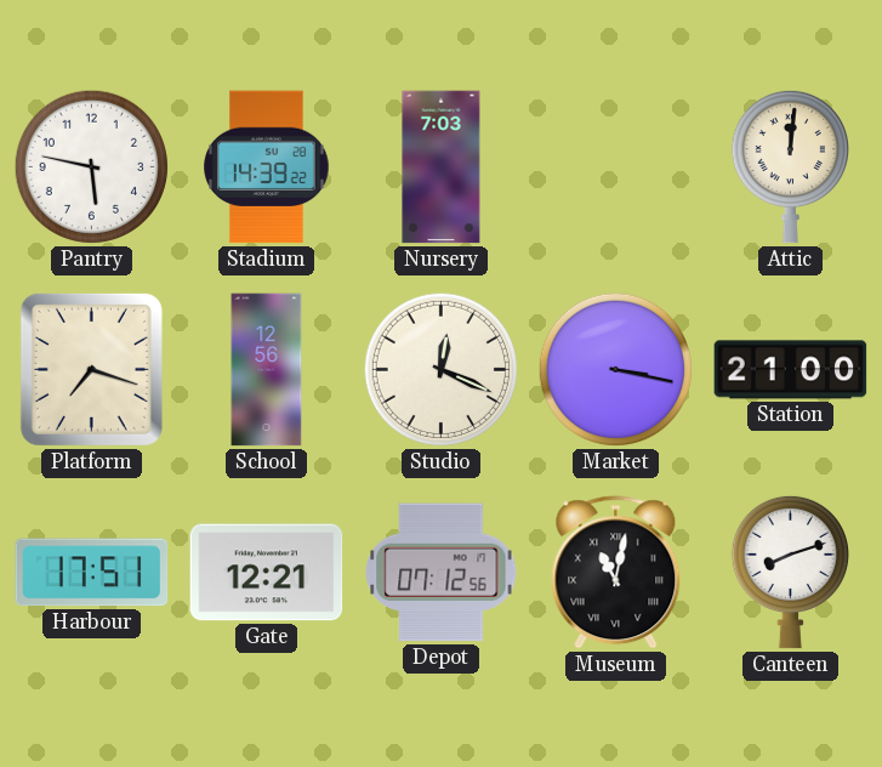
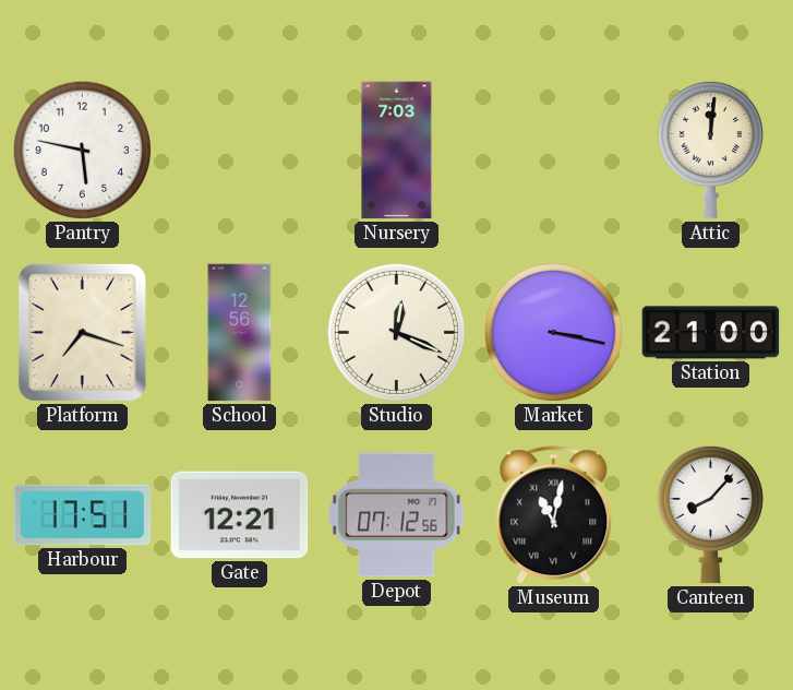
Stadium: 14:39 -> none (267, 167)
Canteen: 8:12 -> 8:07 (710, 514)
